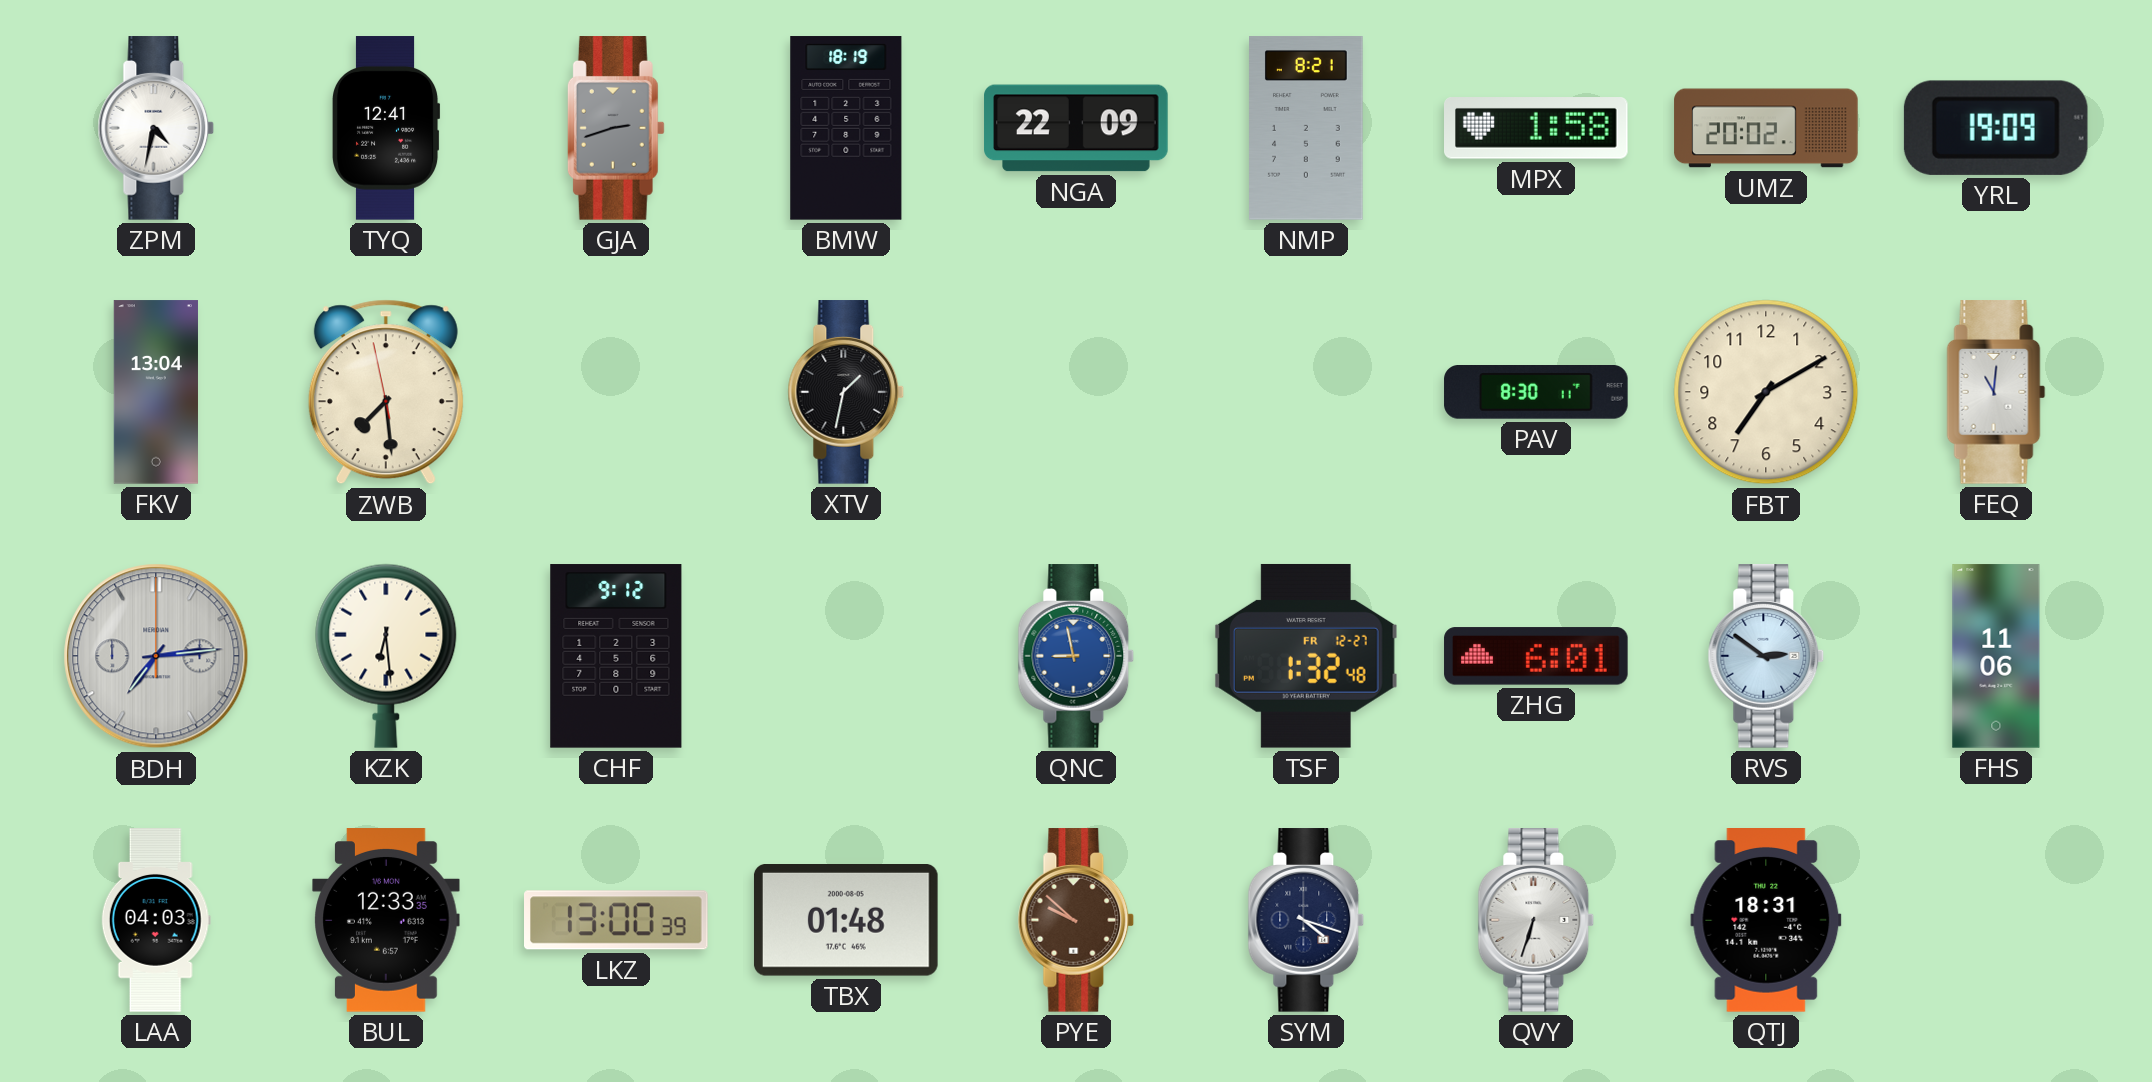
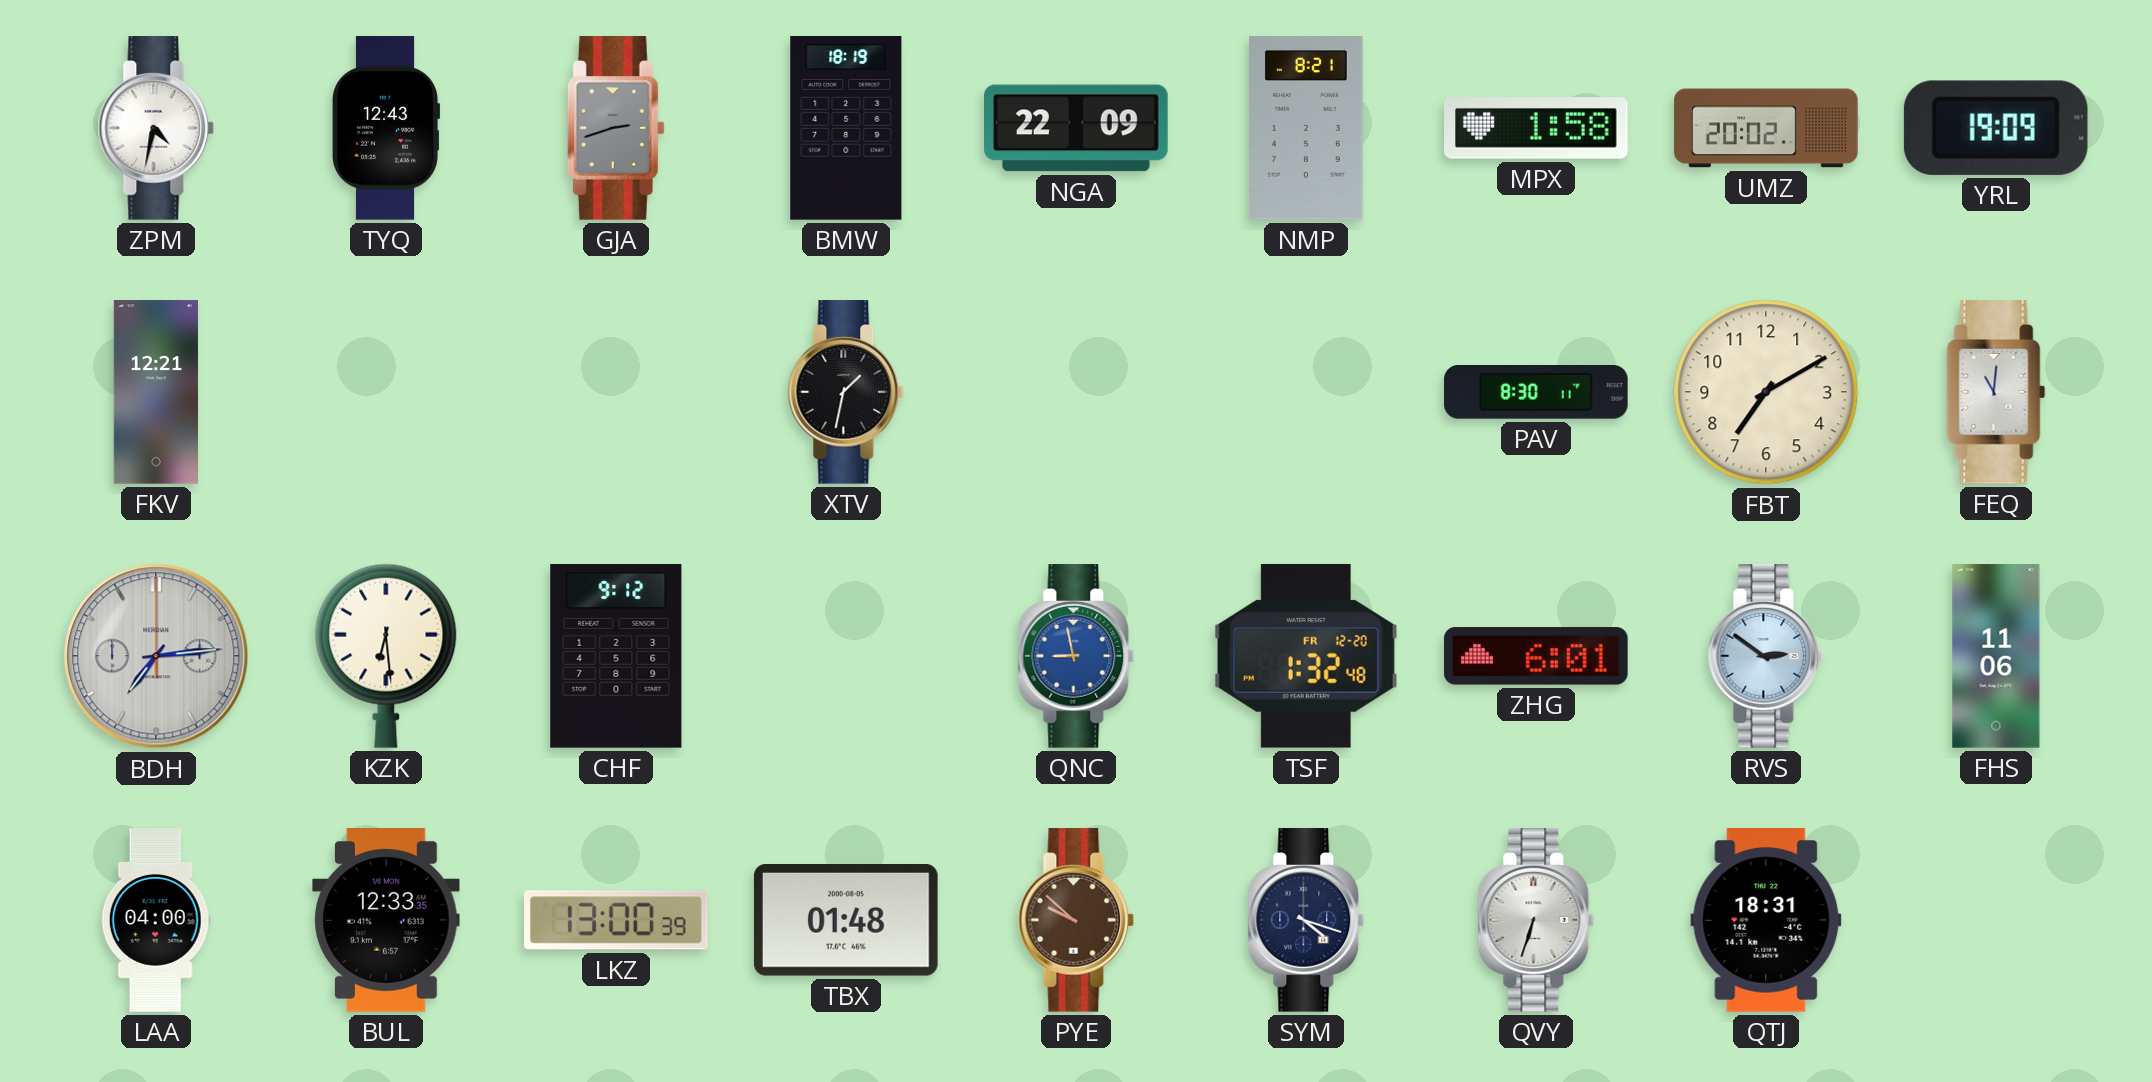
TYQ: 12:41 -> 12:43 (387, 128)
FKV: 13:04 -> 12:21 (156, 392)
ZWB: 7:28 -> none (386, 392)
TSF date: FR 12-27 -> FR 12-20 (1306, 656)
LAA: 04:03 -> 04:00 (156, 920)
